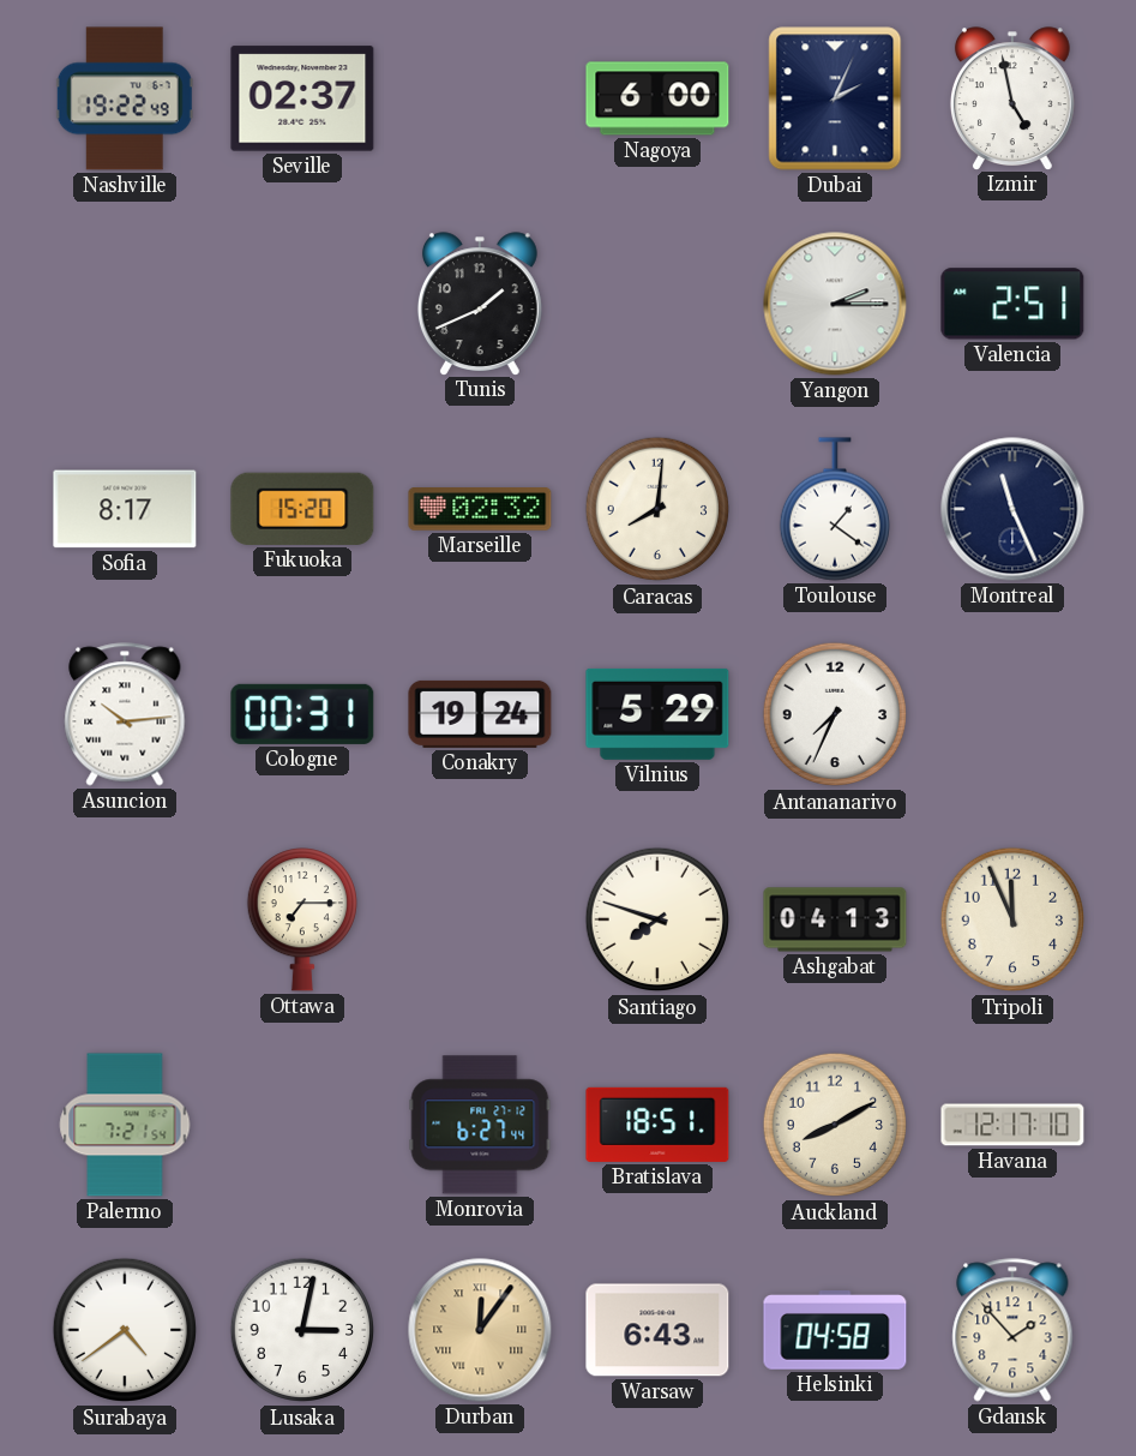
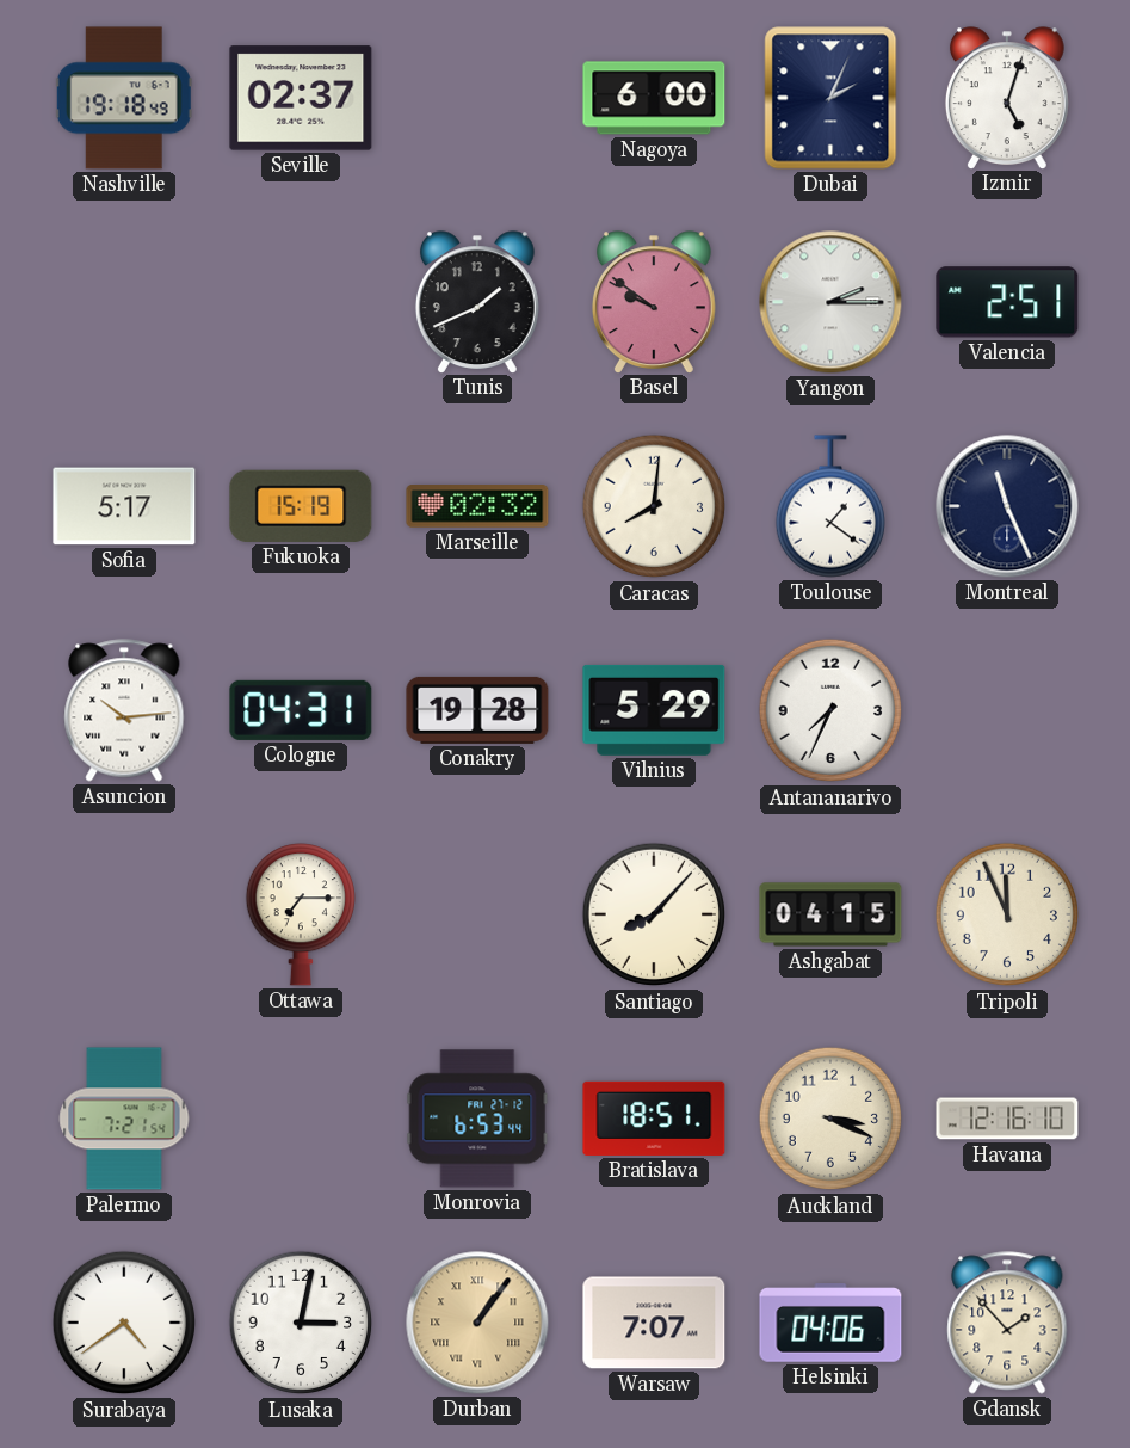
Nashville: 19:22 -> 19:18 (124, 98)
Izmir: 4:58 -> 5:03 (1007, 98)
Basel: none -> 9:51 (654, 302)
Sofia: 8:17 -> 5:17 (124, 506)
Fukuoka: 15:20 -> 15:19 (301, 506)
Cologne: 00:31 -> 04:31 (301, 710)
Conakry: 19:24 -> 19:28 (477, 710)
Santiago: 7:48 -> 8:07 (654, 914)
Ashgabat: 04:13 -> 04:15 (830, 914)
Monrovia: 6:27 -> 6:53 (477, 1119)
Auckland: 8:10 -> 3:19 (830, 1119)
Havana: 12:17 -> 12:16 (1007, 1119)
Durban: 12:06 -> 1:06 (477, 1323)
Warsaw: 6:43 -> 7:07 (654, 1323)
Helsinki: 04:58 -> 04:06 (830, 1323)
